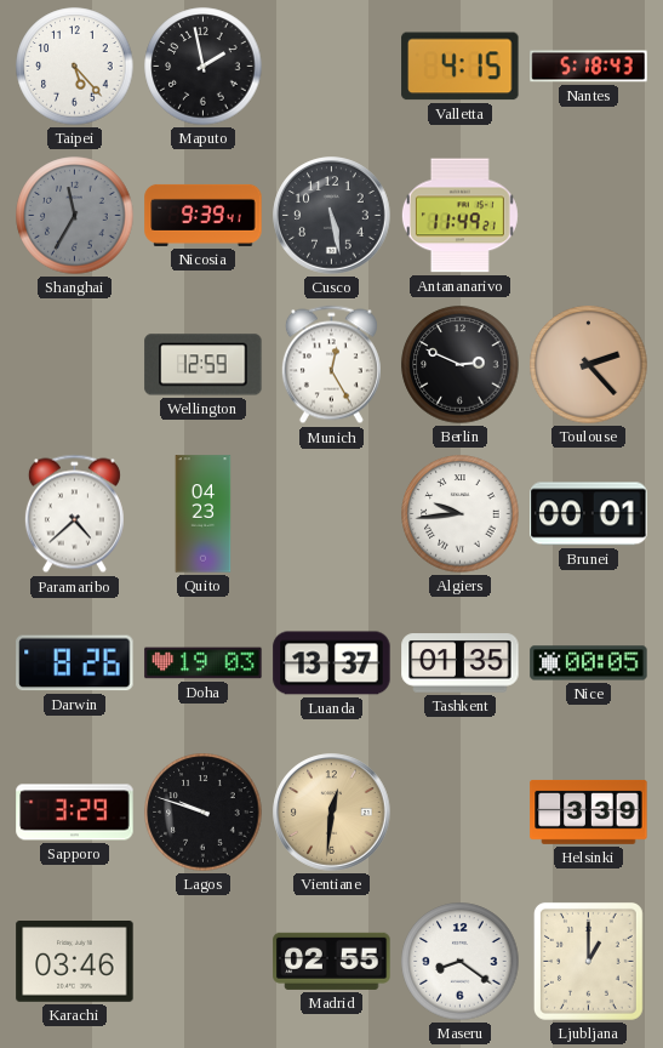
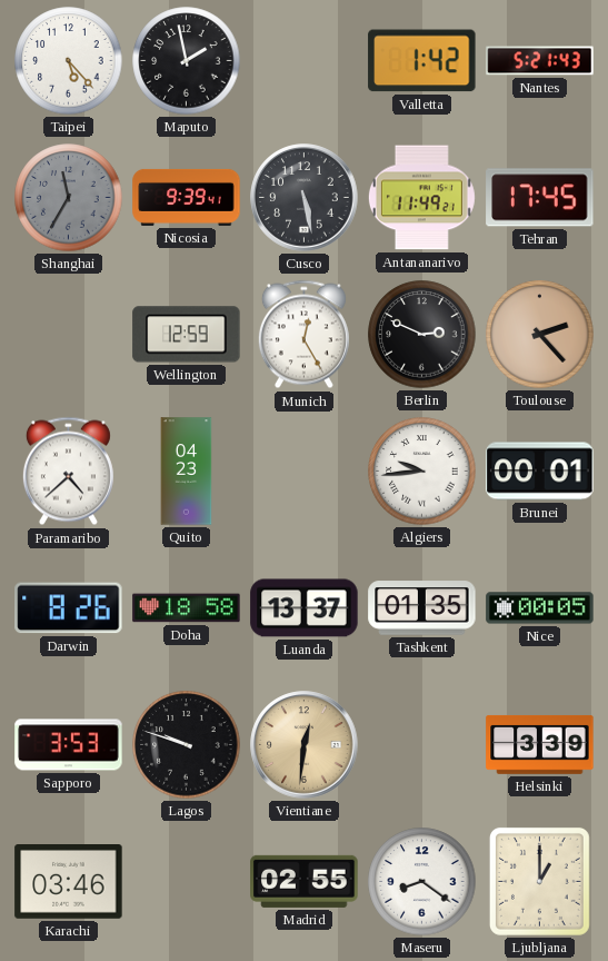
Valletta: 4:15 -> 1:42 (422, 61)
Nantes: 5:18 -> 5:21 (540, 61)
Tehran: none -> 17:45 (540, 198)
Doha: 19:03 -> 18:58 (187, 608)
Sapporo: 3:29 -> 3:53 (69, 745)
